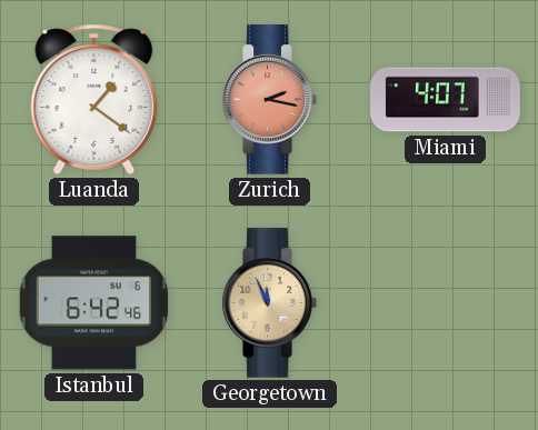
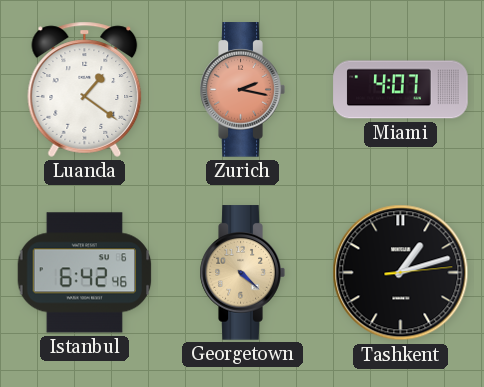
Georgetown: 11:56 -> 4:22 (242, 273)
Tashkent: none -> 1:12 (401, 273)
